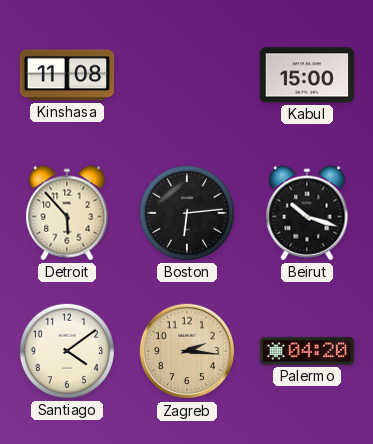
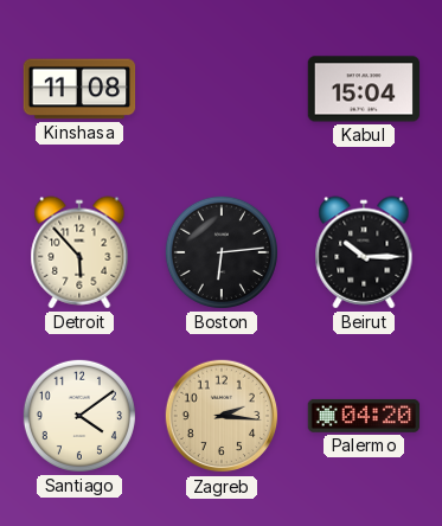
Kabul: 15:00 -> 15:04 (364, 89)
Beirut: 10:18 -> 10:15 (364, 252)
